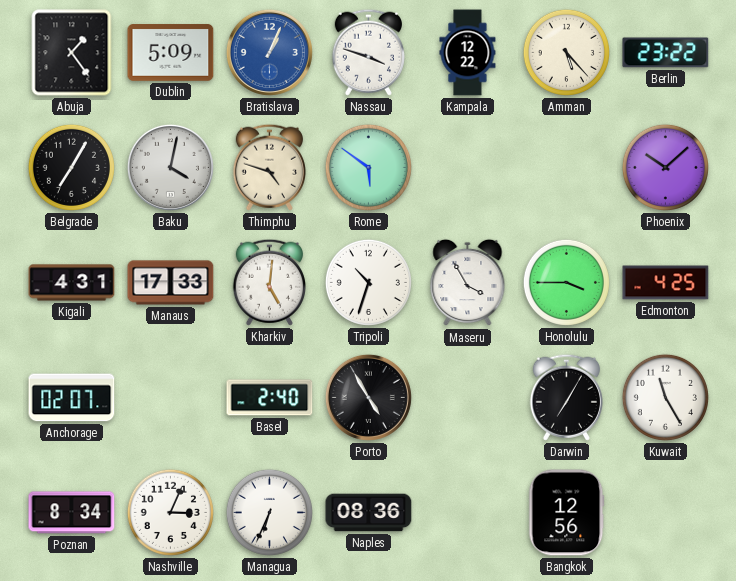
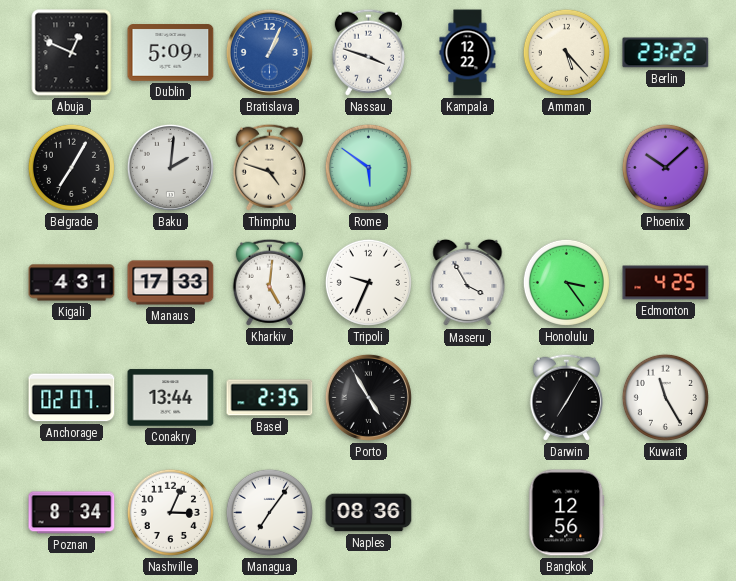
Abuja: 1:24 -> 12:49 (72, 53)
Baku: 4:02 -> 2:01 (170, 167)
Tripoli: 10:33 -> 9:34 (368, 282)
Honolulu: 3:45 -> 3:24 (566, 282)
Conakry: none -> 13:44 (171, 398)
Basel: 2:40 -> 2:35 (270, 398)
Managua: 6:34 -> 7:06 (269, 512)
